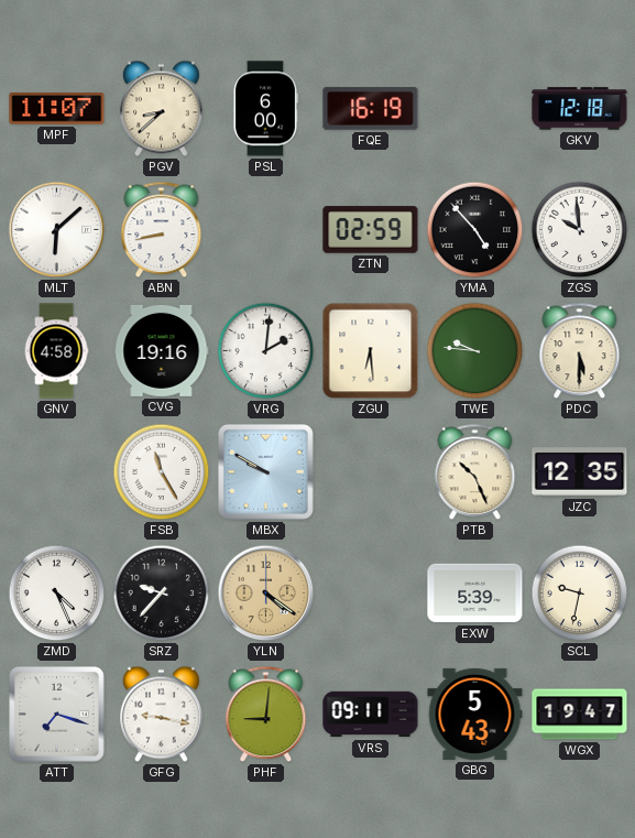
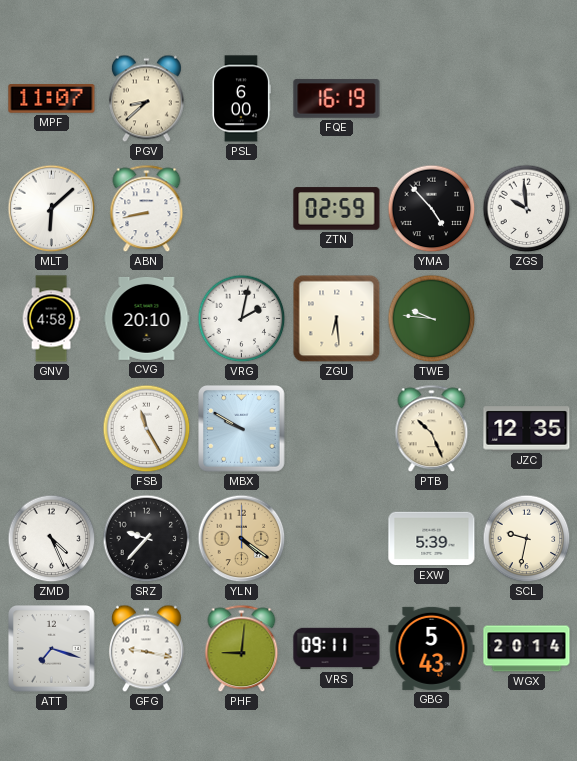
GKV: 12:18 -> none (580, 109)
CVG: 19:16 -> 20:10 (147, 318)
VRG: 2:01 -> 2:02 (242, 319)
PDC: 5:30 -> none (580, 351)
WGX: 19:47 -> 20:14 (527, 649)
